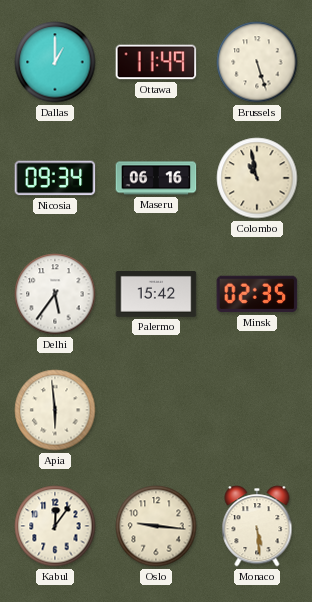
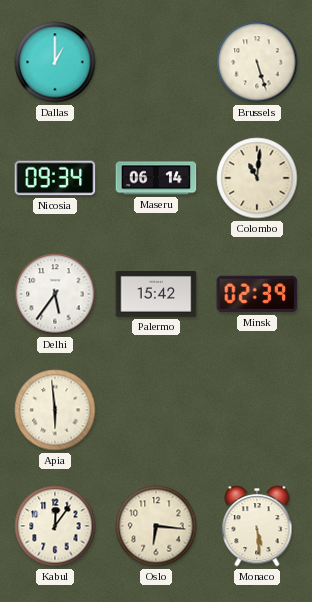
Ottawa: 11:49 -> none (156, 62)
Maseru: 06:16 -> 06:14 (156, 178)
Colombo: 10:58 -> 11:01 (257, 178)
Minsk: 02:35 -> 02:39 (257, 294)
Oslo: 9:16 -> 6:16 (156, 526)
